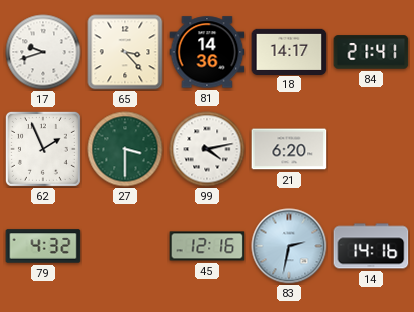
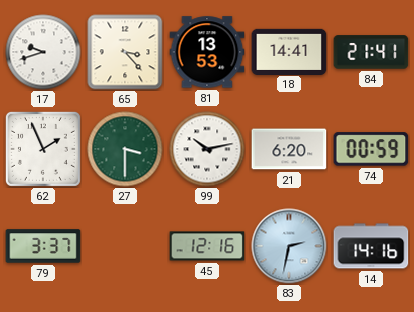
81: 14:36 -> 13:53 (207, 52)
18: 14:17 -> 14:41 (289, 51)
99: 4:13 -> 10:13 (207, 149)
74: none -> 00:59 (371, 149)
79: 4:32 -> 3:37 (43, 246)
